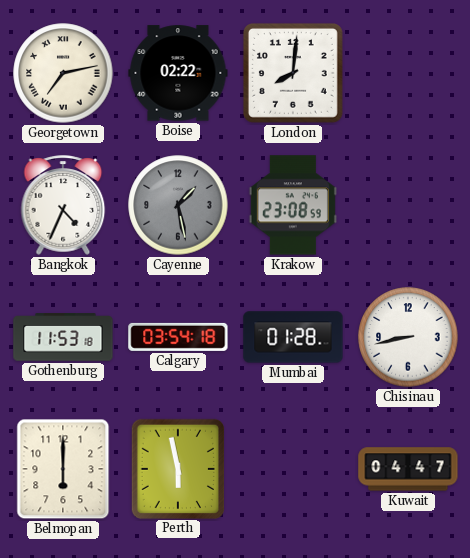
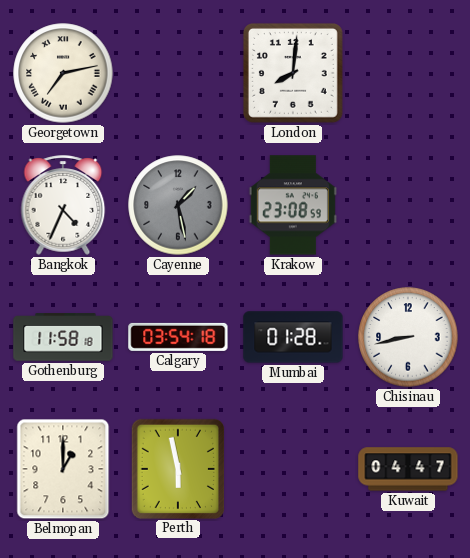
Boise: 02:22 -> none (178, 73)
Gothenburg: 11:53 -> 11:58 (63, 337)
Belmopan: 6:00 -> 1:00 (63, 469)
